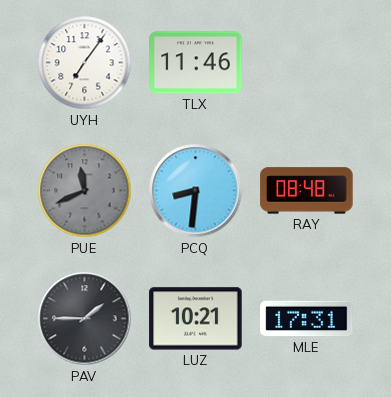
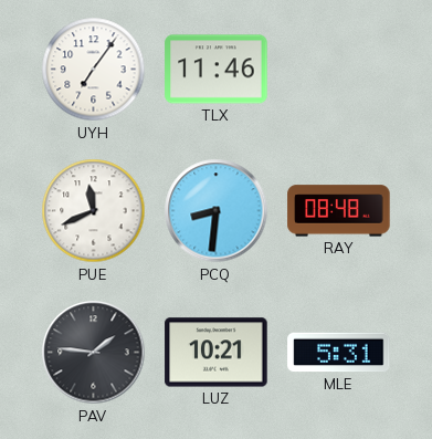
PUE dial: grey -> white (94, 211)
PAV: 1:45 -> 1:46 (94, 353)
MLE: 17:31 -> 5:31 (339, 353)
